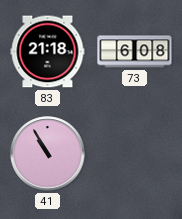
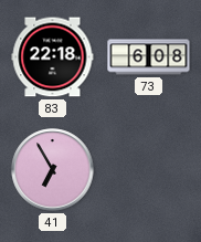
83: 21:18 -> 22:18 (53, 57)
41: 10:55 -> 6:55 (53, 170)
